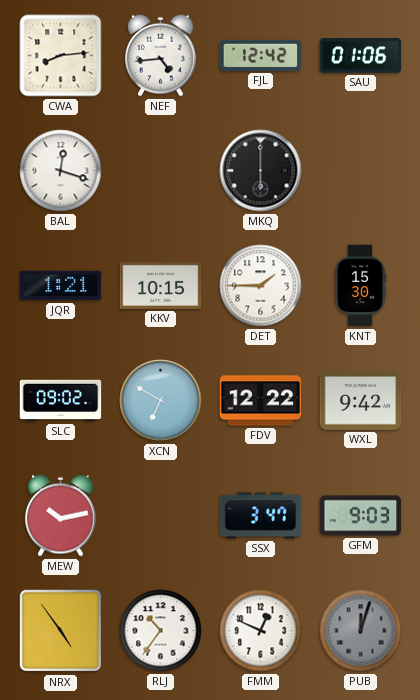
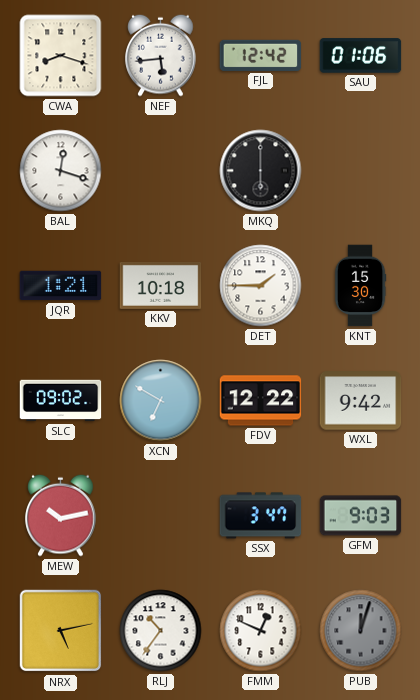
CWA: 8:14 -> 8:18 (61, 56)
NEF: 4:44 -> 5:44 (161, 55)
KKV: 10:15 -> 10:18 (161, 285)
NRX: 4:54 -> 5:13 (61, 631)
